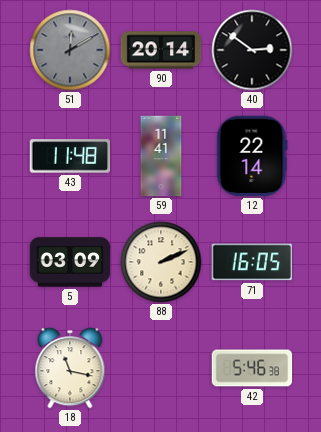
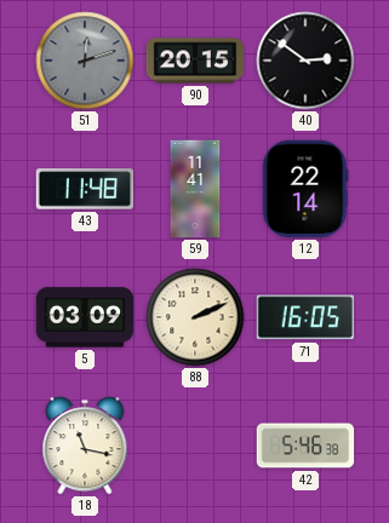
51: 12:10 -> 12:12 (85, 61)
90: 20:14 -> 20:15 (195, 61)
